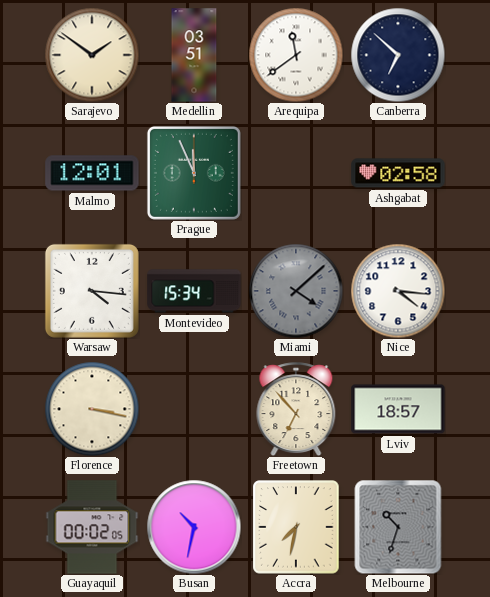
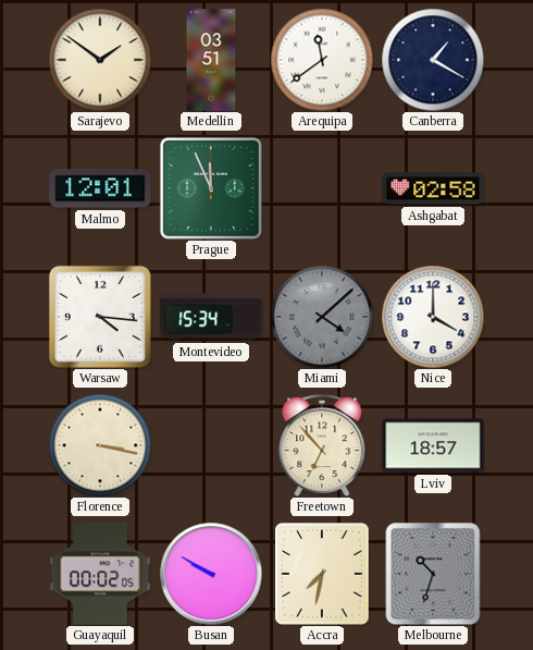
Canberra: 6:52 -> 1:20 (433, 60)
Nice: 4:16 -> 4:00 (433, 317)
Busan: 10:32 -> 9:50 (211, 574)
